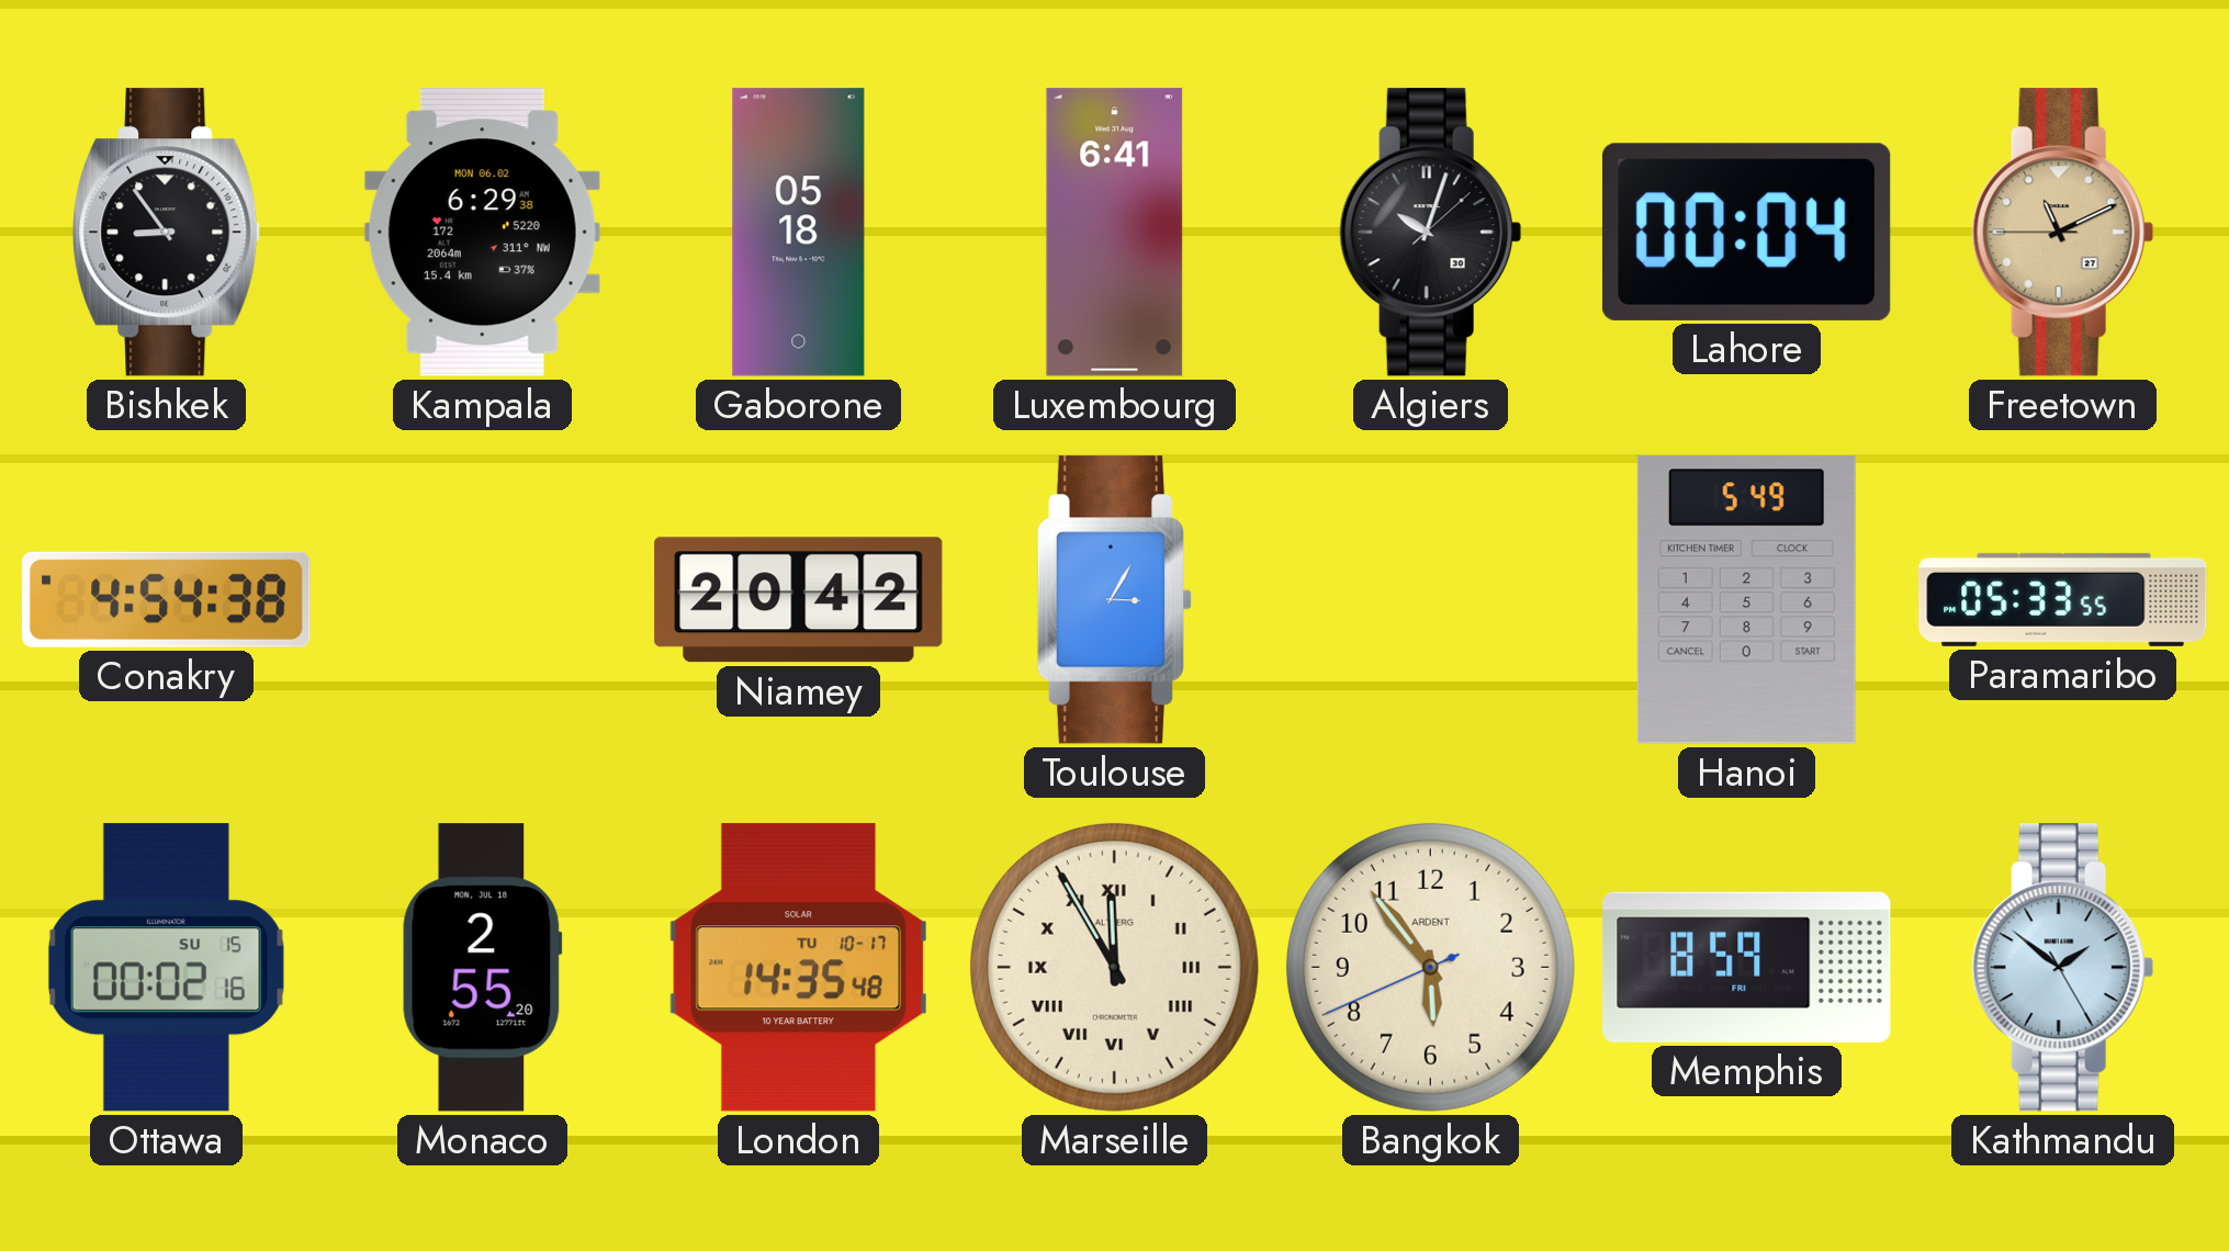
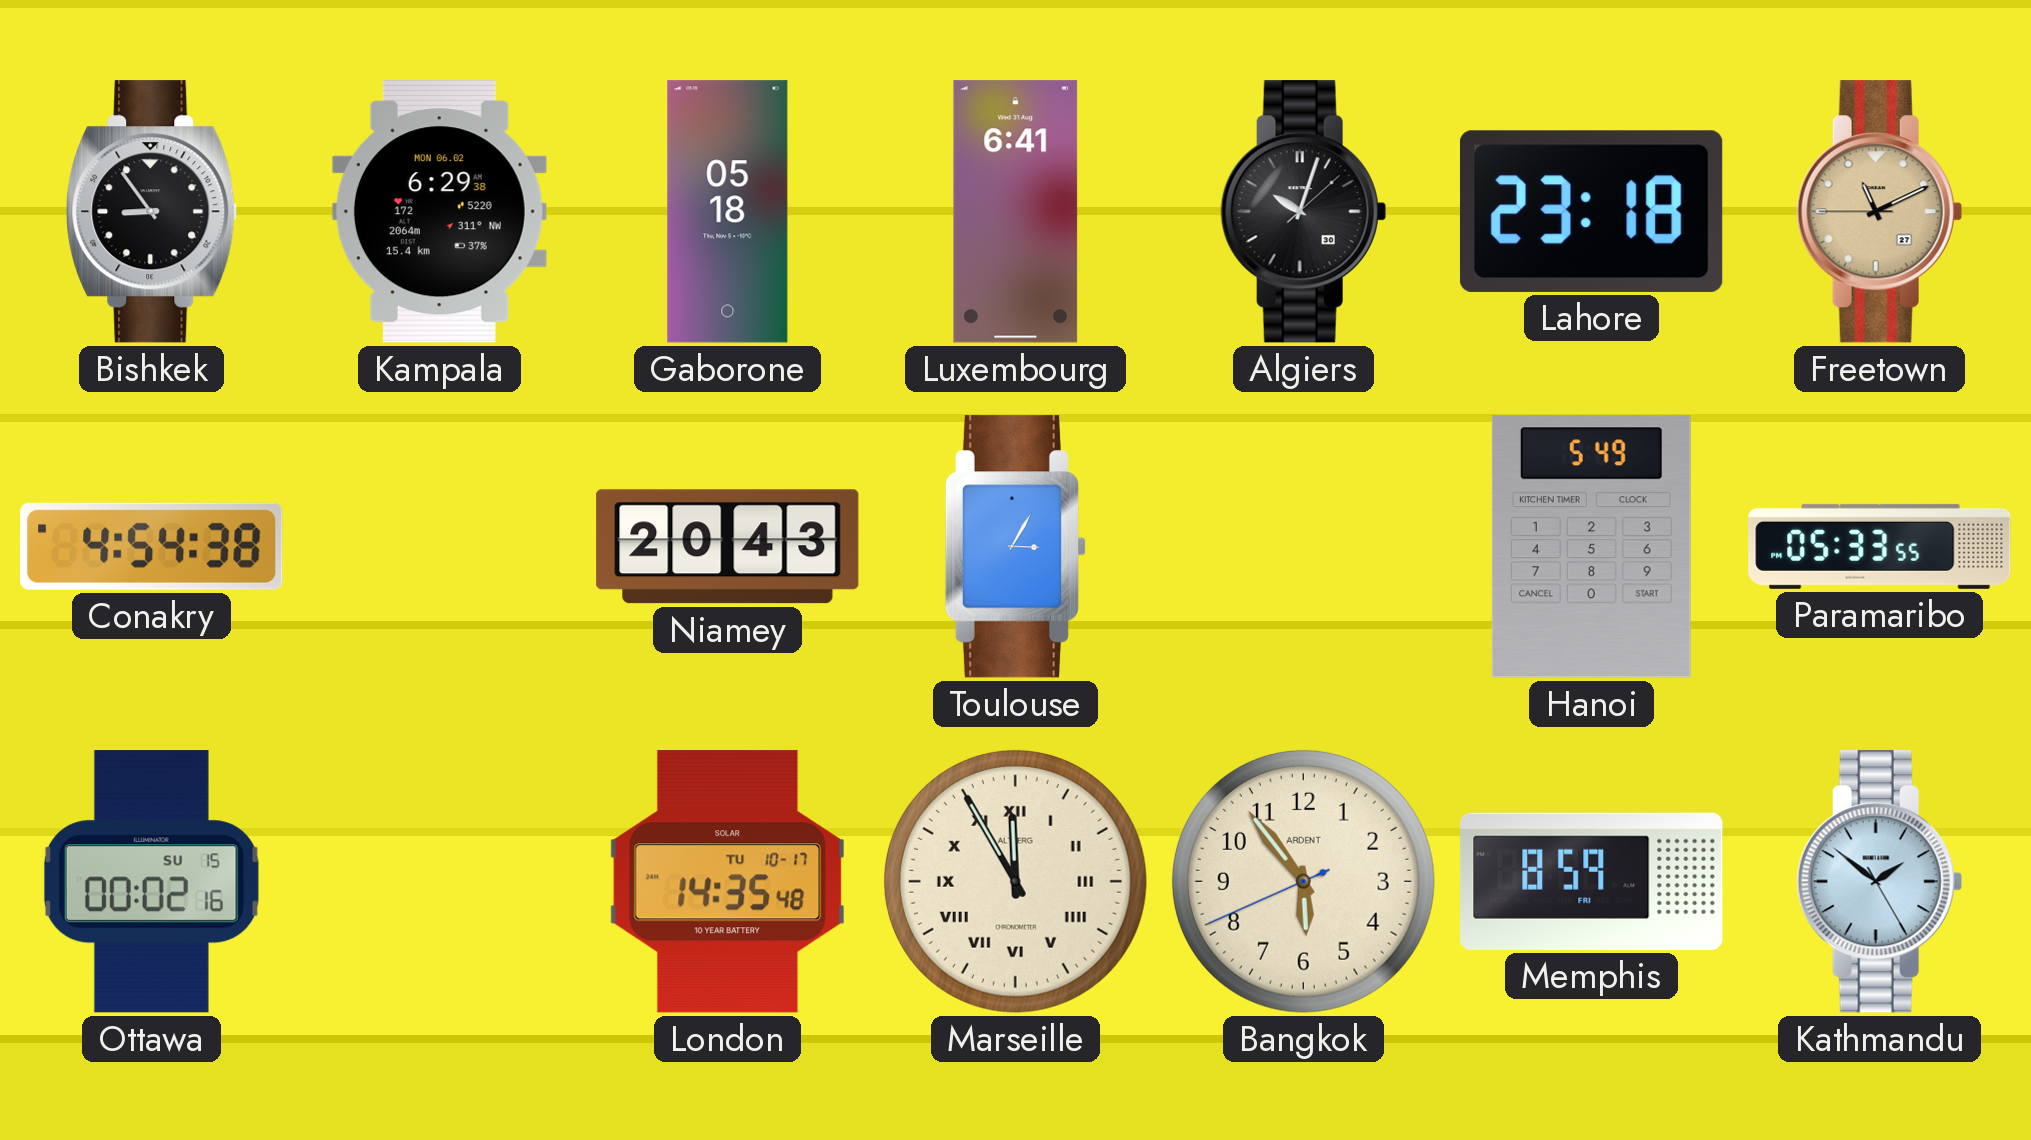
Lahore: 00:04 -> 23:18 (1591, 211)
Niamey: 20:42 -> 20:43 (728, 547)
Monaco: 2:55 -> none (483, 968)
